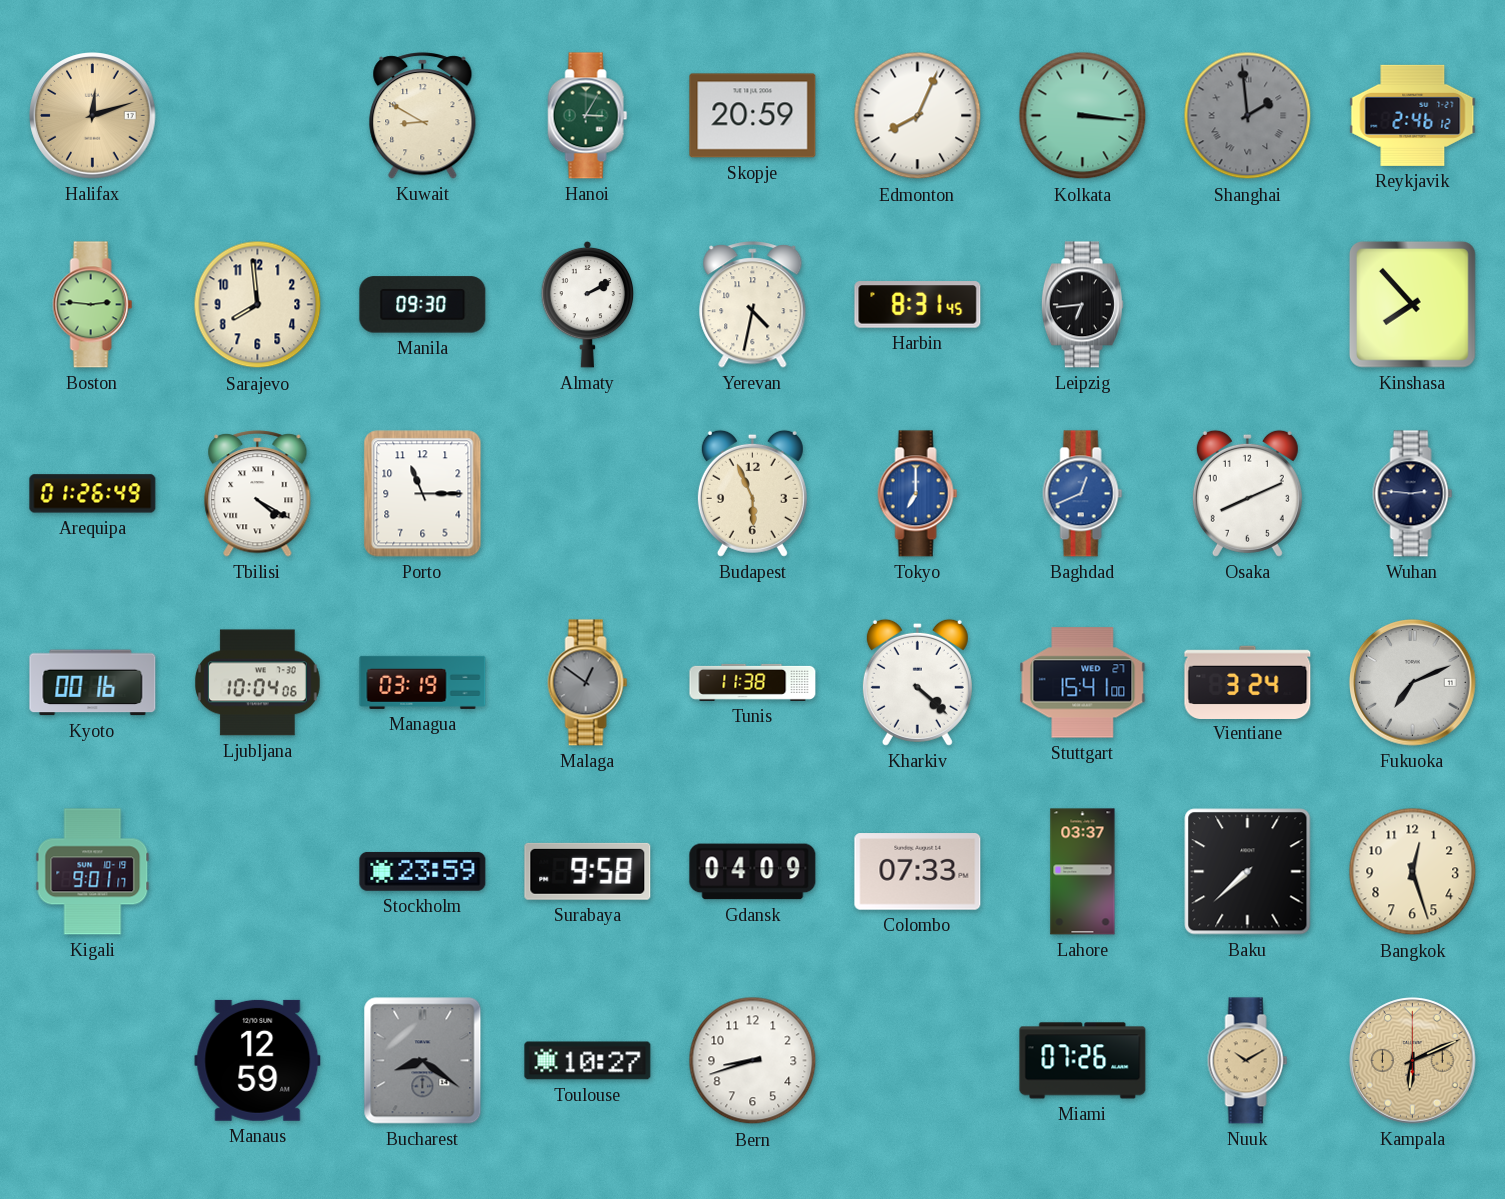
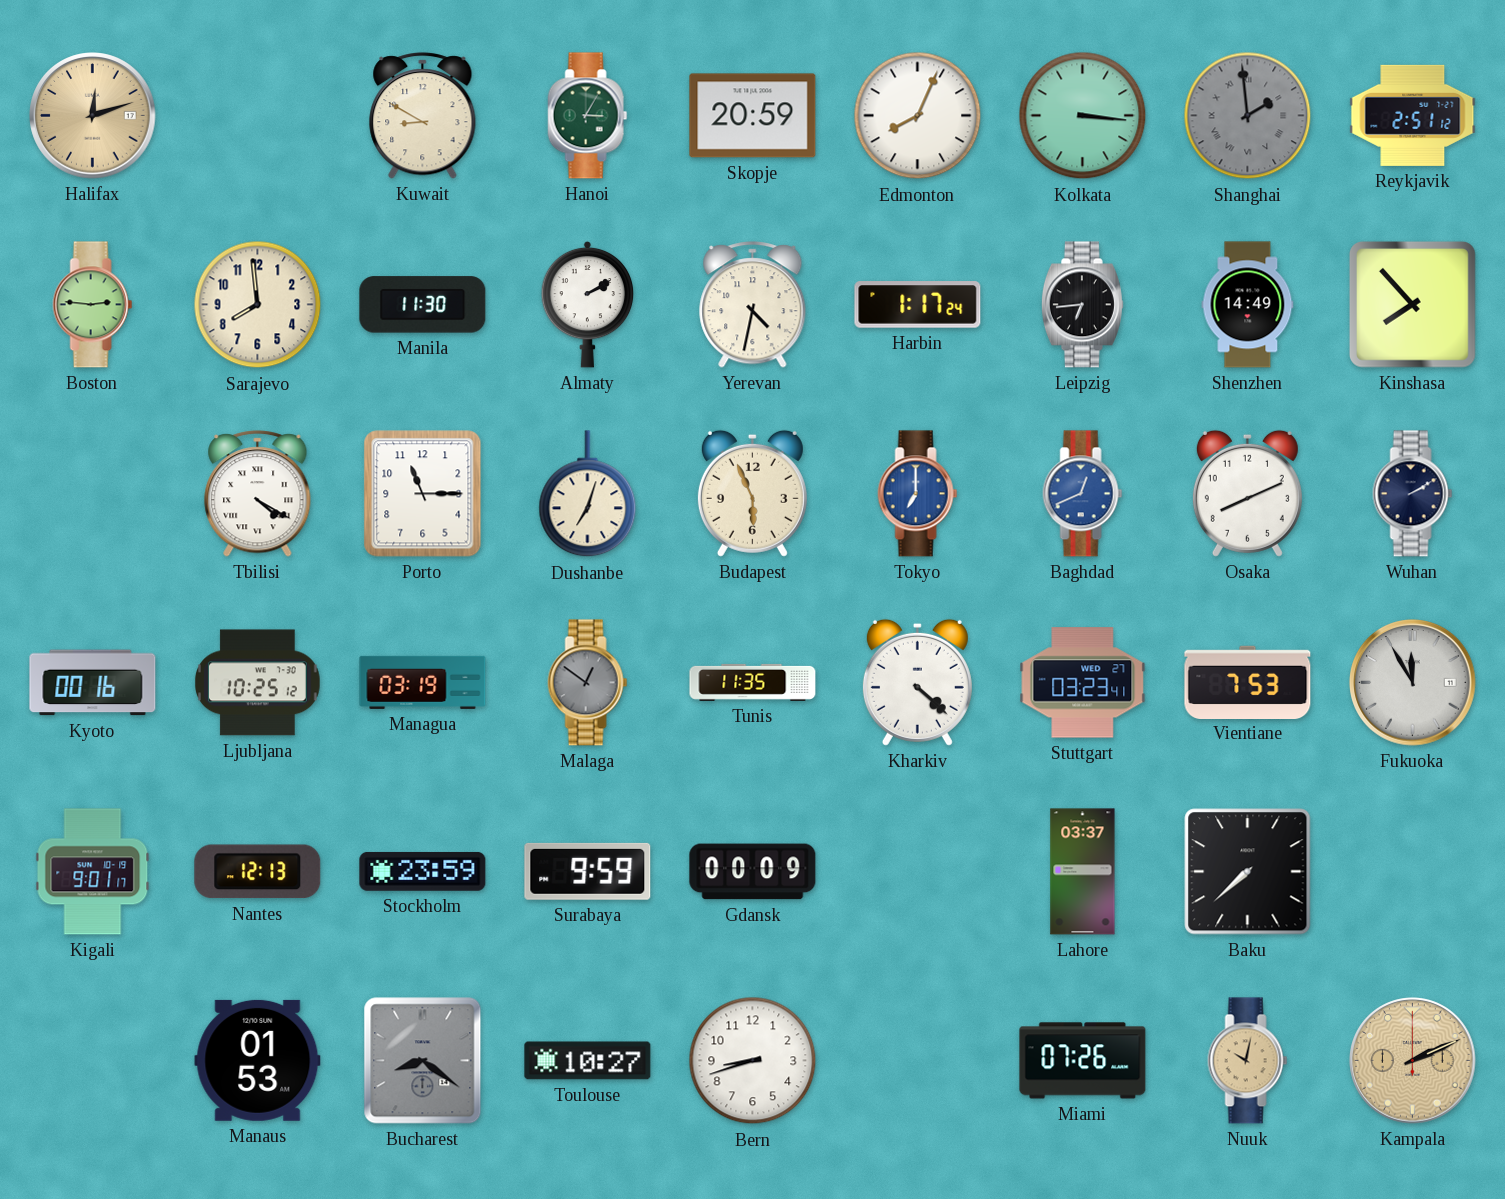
Reykjavik: 2:46 -> 2:51 (1413, 115)
Manila: 09:30 -> 11:30 (423, 305)
Harbin: 8:31 -> 1:17 (918, 305)
Shenzhen: none -> 14:49 (1248, 305)
Arequipa: 01:26 -> none (93, 494)
Dushanbe: none -> 7:03 (588, 494)
Wuhan: 2:46 -> 2:10 (1413, 494)
Ljubljana: 10:04 -> 10:25 (257, 683)
Tunis: 11:38 -> 11:35 (753, 682)
Stuttgart: 15:41 -> 03:23 (1083, 683)
Vientiane: 3:24 -> 7:53 (1248, 682)
Fukuoka: 7:11 -> 11:55 (1413, 683)
Nantes: none -> 12:13 (258, 872)
Surabaya: 9:58 -> 9:59 (588, 871)
Gdansk: 04:09 -> 00:09 (753, 872)
Colombo: 07:33 -> none (918, 872)
Bangkok: 12:27 -> none (1413, 872)
Manaus: 12:59 -> 01:53 (258, 1060)
Nuuk: 10:10 -> 10:02 (1248, 1061)
Kampala: 6:11 -> 2:11 (1413, 1061)
